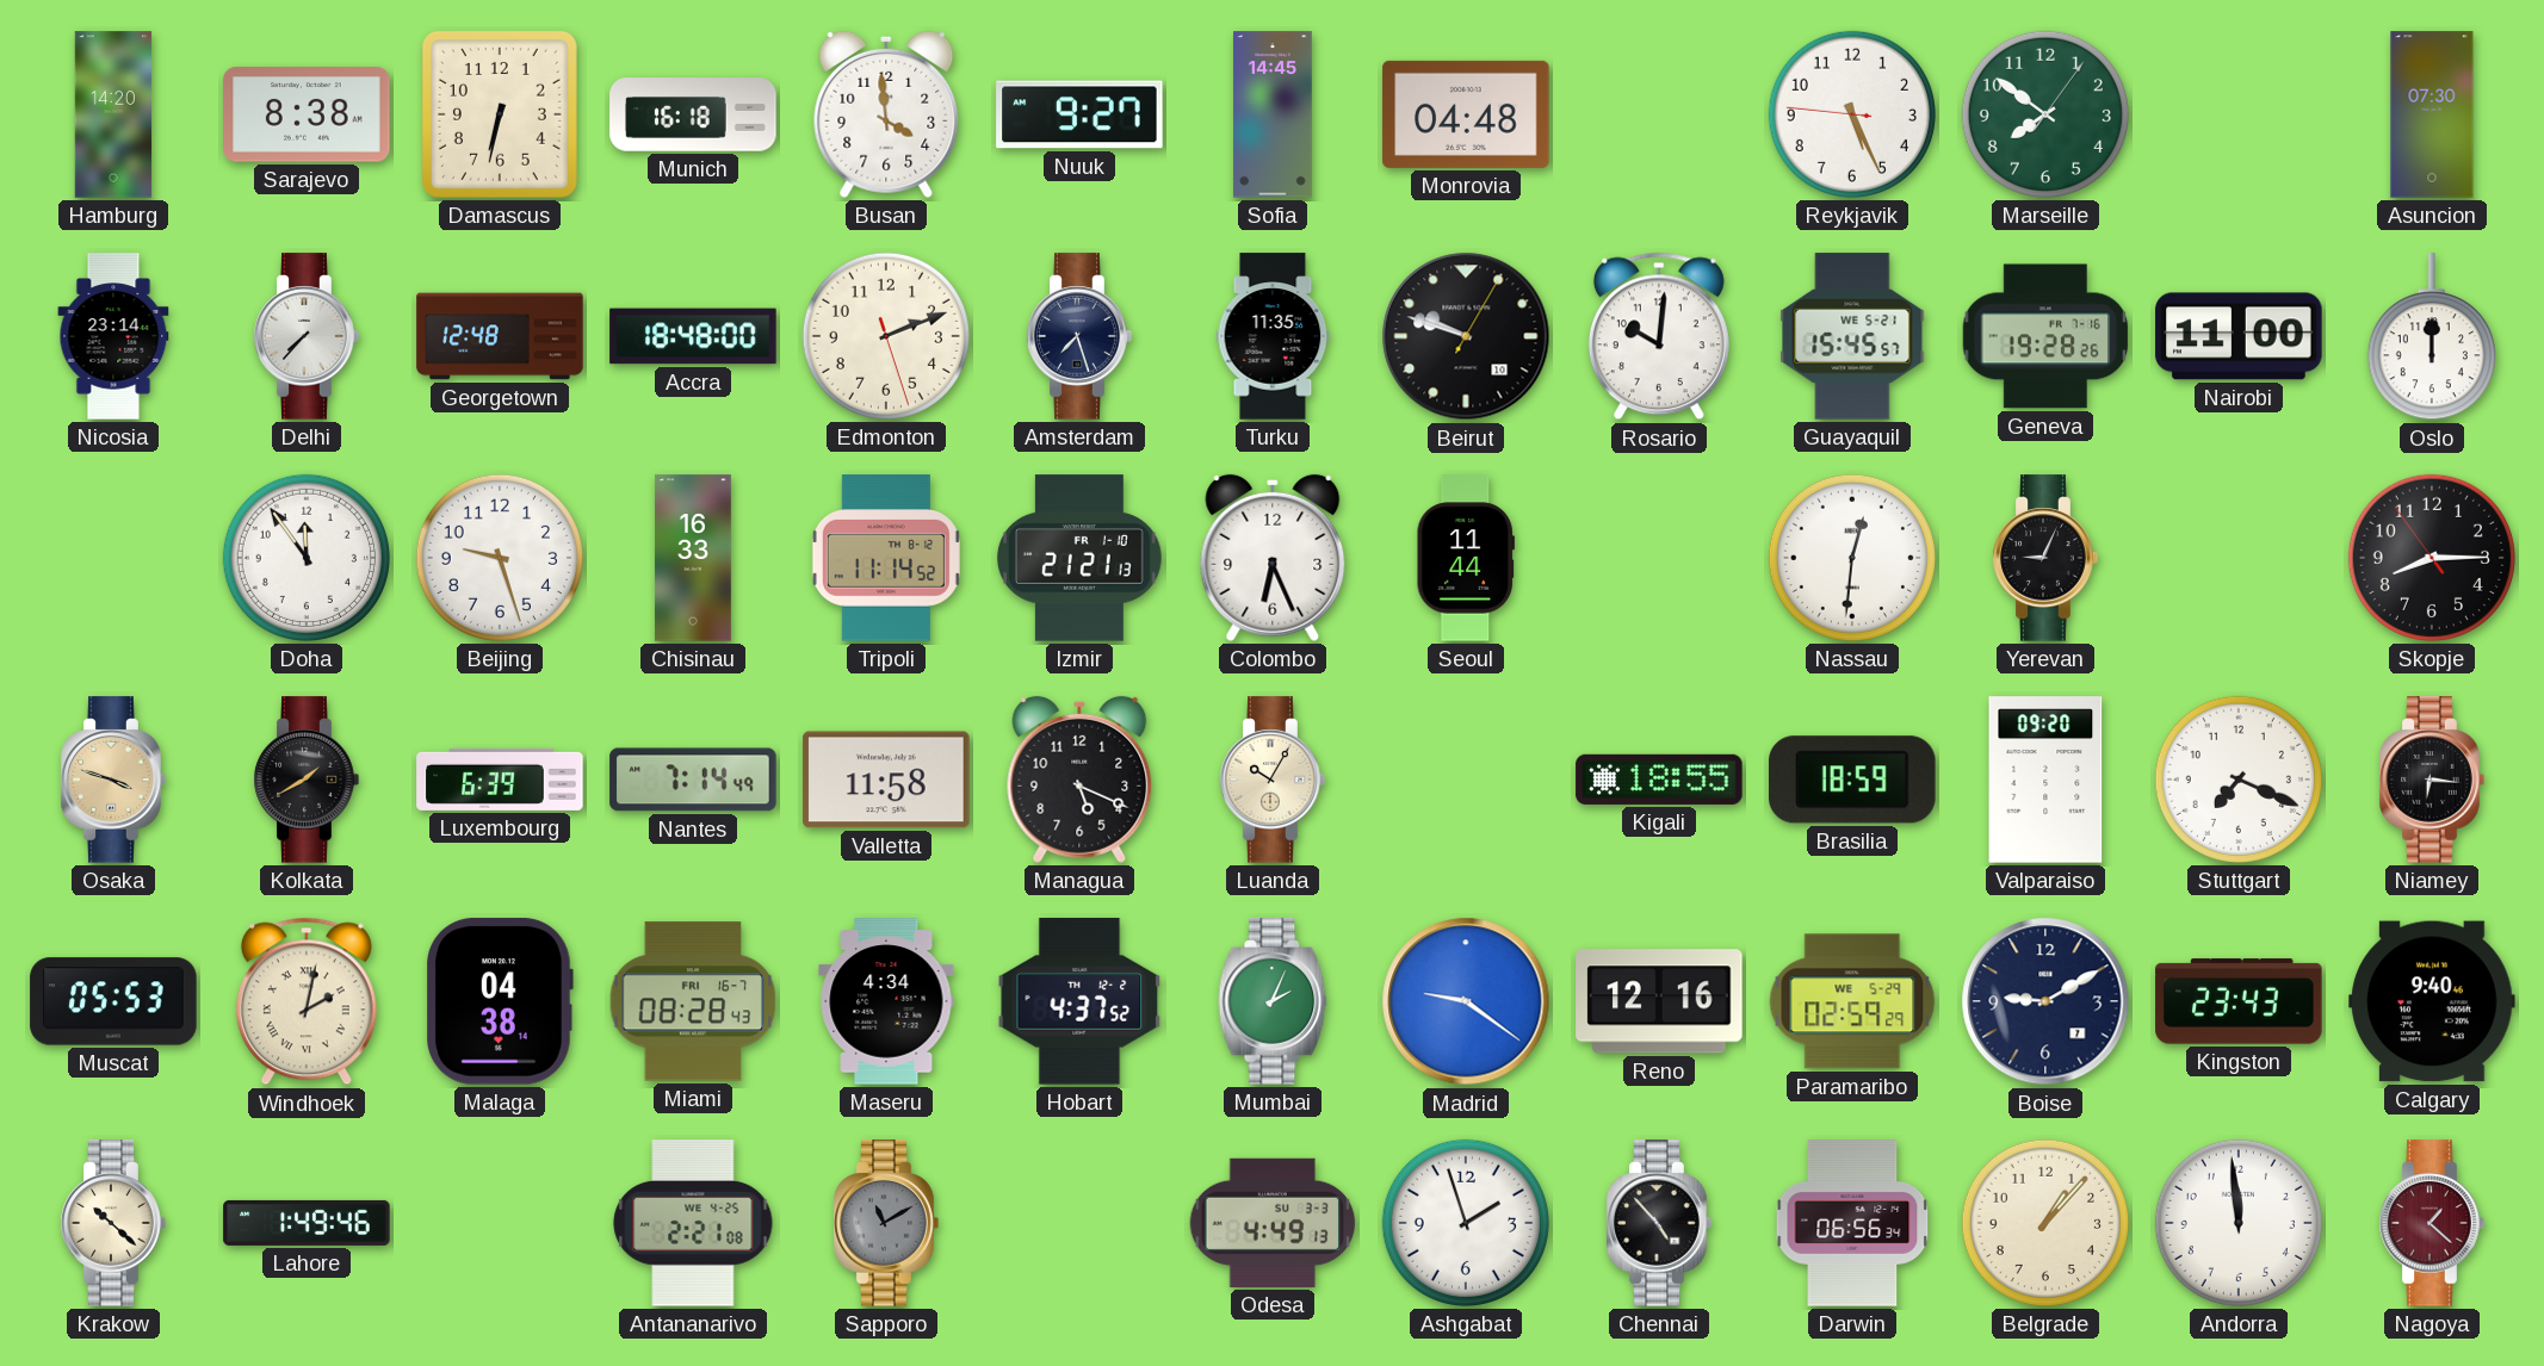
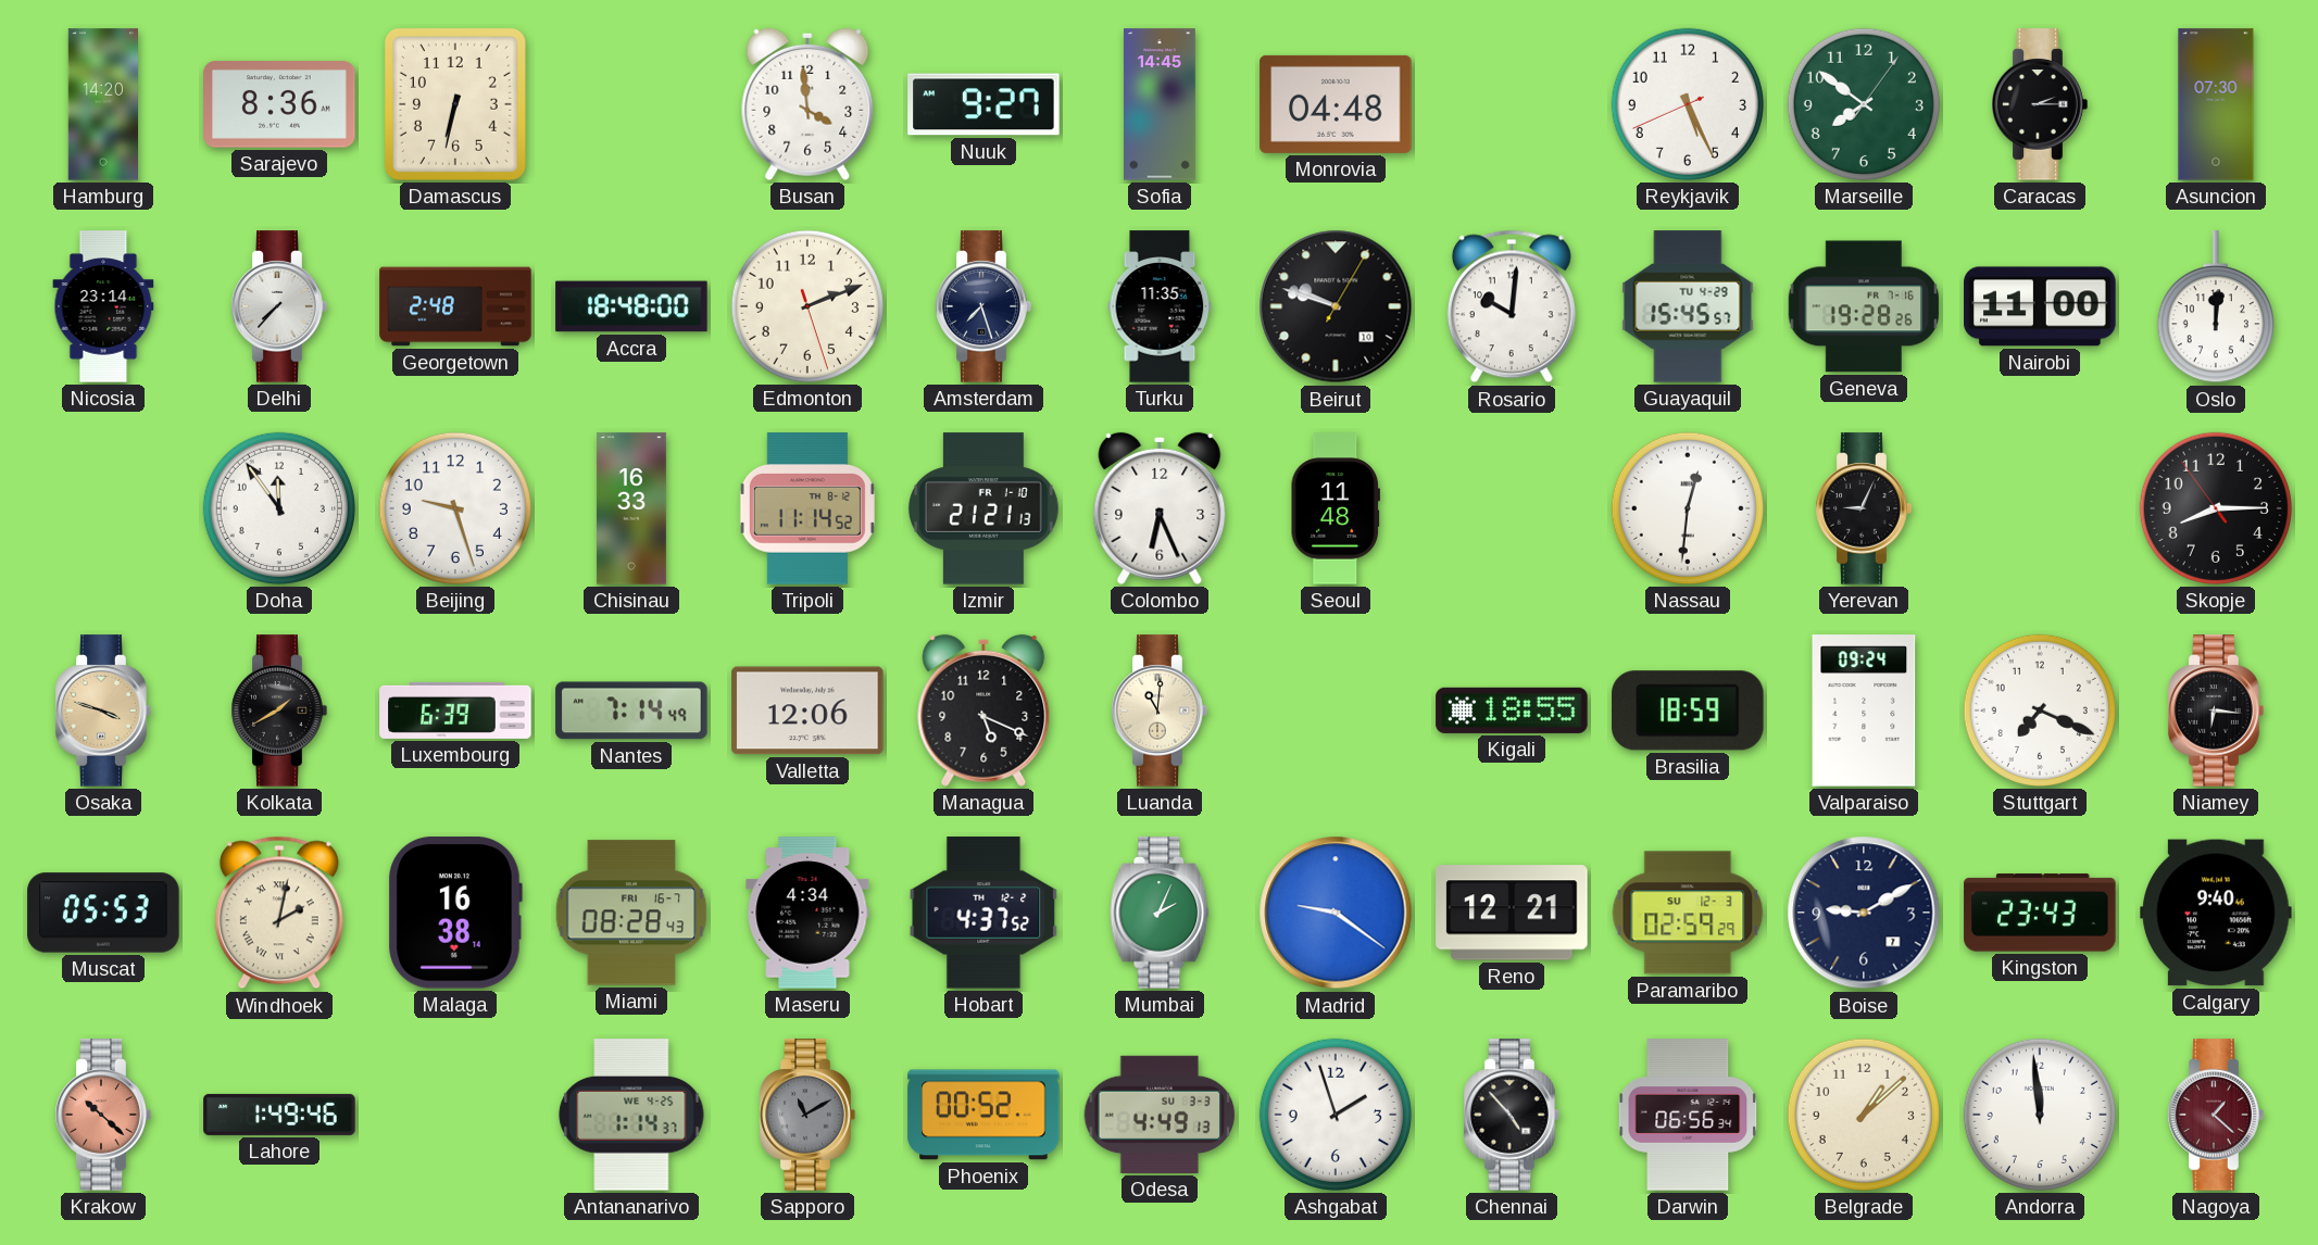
Sarajevo: 8:38 -> 8:36 (279, 104)
Munich: 16:18 -> none (693, 114)
Reykjavik: 5:25:46 -> 5:25:41 (1688, 104)
Caracas: none -> 2:15 (2040, 104)
Georgetown: 12:48 -> 2:48 (455, 306)
Guayaquil date: WE 5-21 -> TU 4-29 (1688, 306)
Oslo: 12:00 -> 12:01 (2216, 307)
Seoul: 11:44 -> 11:48 (1336, 508)
Valletta: 11:58 -> 12:06 (807, 710)
Luanda: 10:05 -> 11:01 (1160, 710)
Valparaiso: 09:20 -> 09:24 (1864, 710)
Malaga: 04:38 -> 16:38 (455, 913)
Reno: 12:16 -> 12:21 (1512, 913)
Paramaribo date: WE 5-29 -> SU 12-3 (1688, 913)
Krakow dial: cream -> salmon (103, 1115)
Antananarivo: 2:21 -> 1:14 (631, 1115)
Phoenix: none -> 00:52 (983, 1115)
Belgrade: 1:07 -> 1:08 (1864, 1115)
